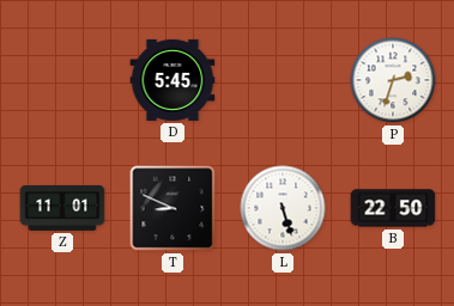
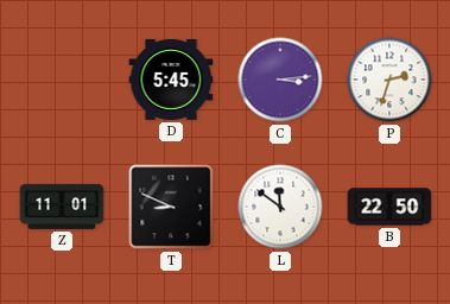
C: none -> 3:14 (280, 80)
L: 5:27 -> 11:51 (280, 207)
